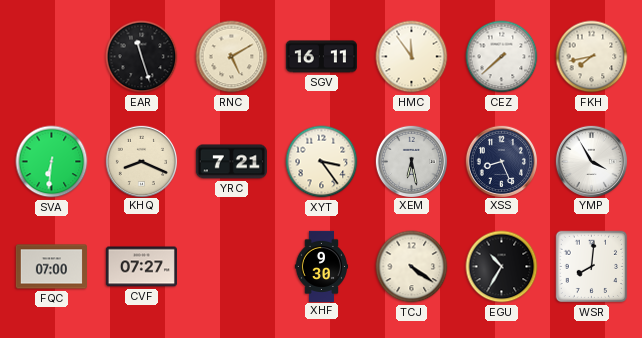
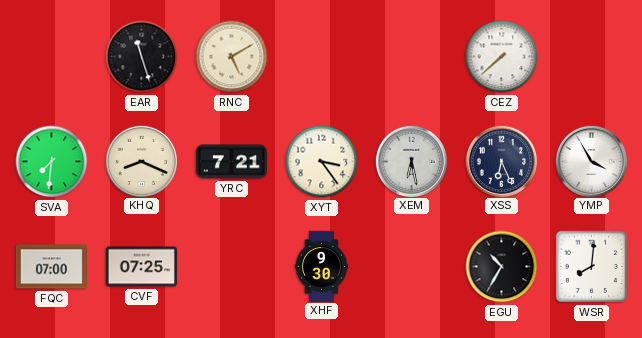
SGV: 16:11 -> none (321, 57)
HMC: 11:54 -> none (412, 57)
FKH: 7:43 -> none (592, 57)
SVA: 6:31 -> 7:31 (52, 162)
XSS: 8:26 -> 6:26 (501, 161)
CVF: 07:27 -> 07:25 (141, 267)
TCJ: 4:21 -> none (412, 267)
